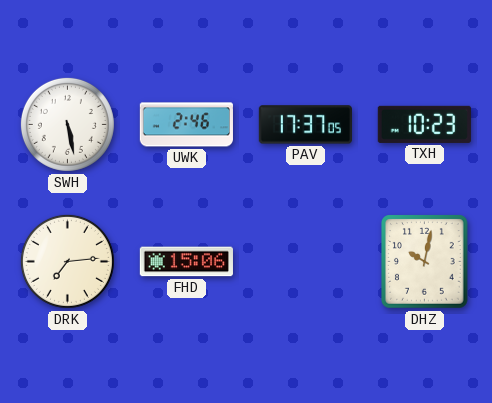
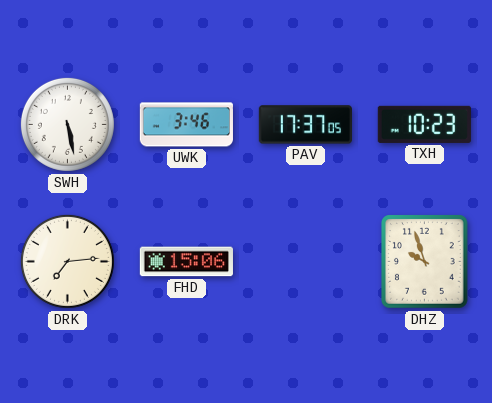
UWK: 2:46 -> 3:46 (186, 125)
DHZ: 10:02 -> 9:57 (425, 262)
